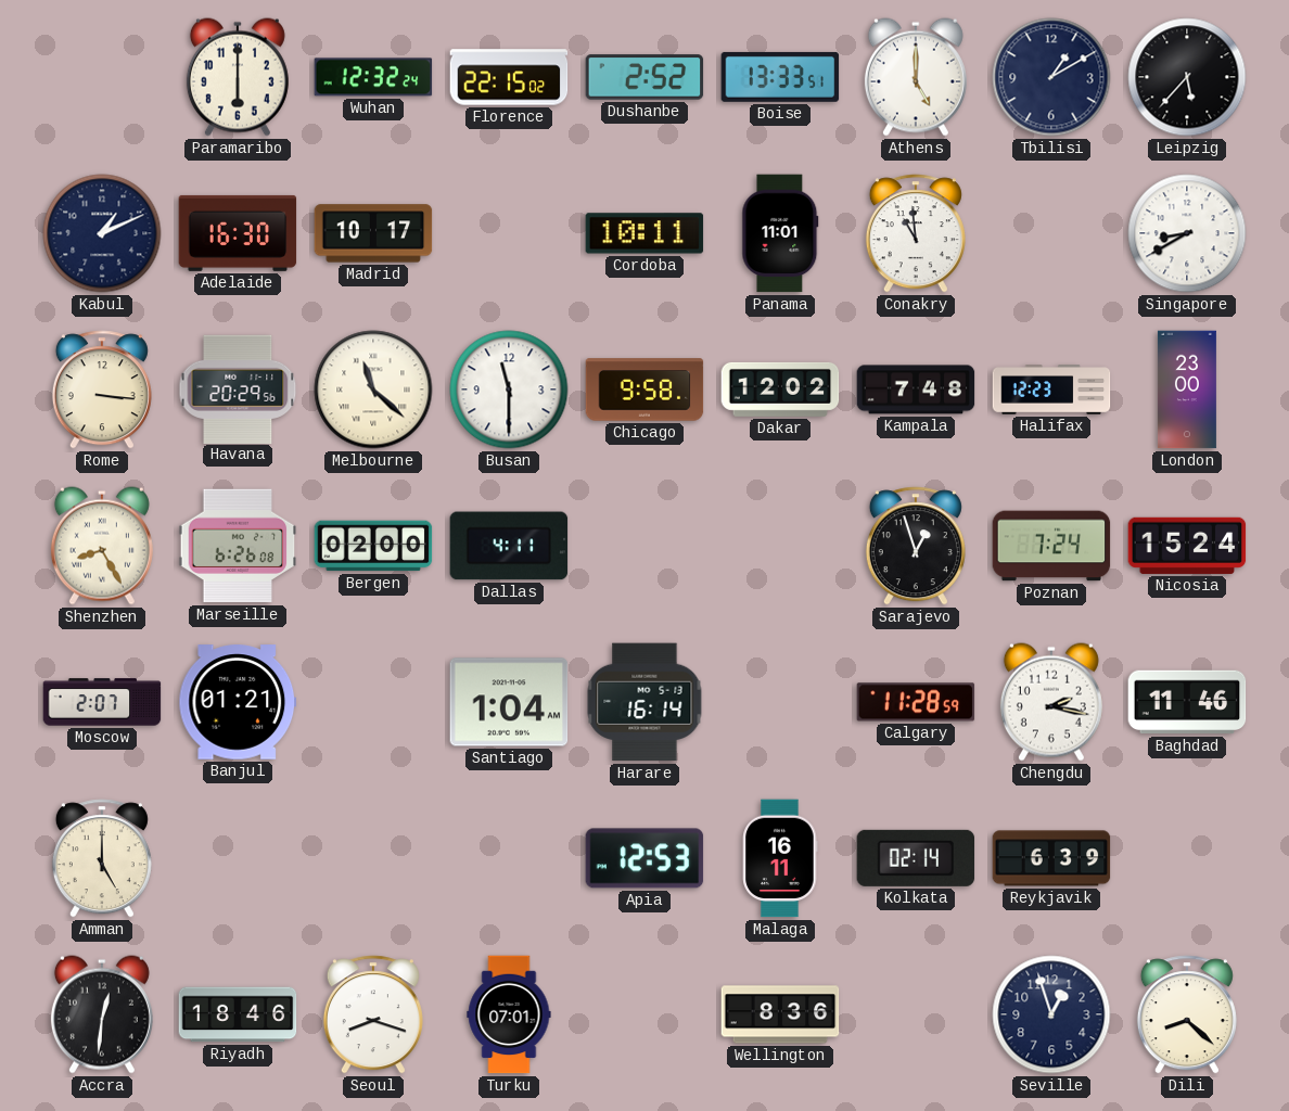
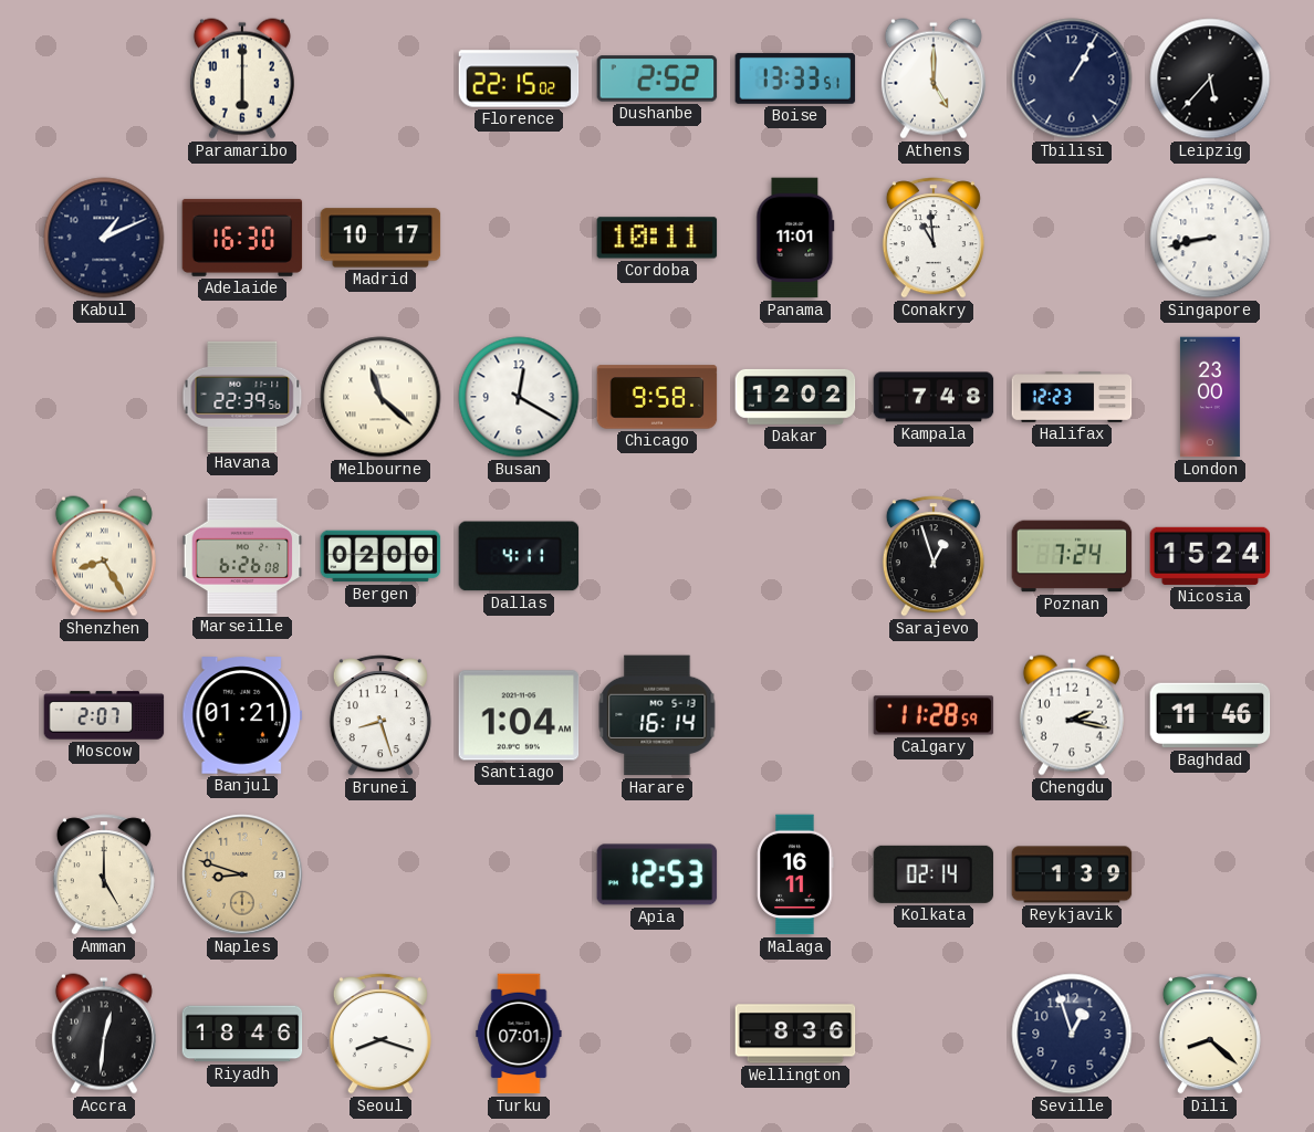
Wuhan: 12:32 -> none (373, 77)
Tbilisi: 1:10 -> 1:05 (1072, 78)
Singapore: 8:40 -> 8:43 (1210, 238)
Rome: 3:16 -> none (102, 390)
Havana: 20:29 -> 22:39 (242, 396)
Busan: 11:30 -> 12:20 (519, 397)
Brunei: none -> 8:27 (380, 715)
Naples: none -> 8:48 (242, 874)
Reykjavik: 6:39 -> 1:39 (1072, 874)
